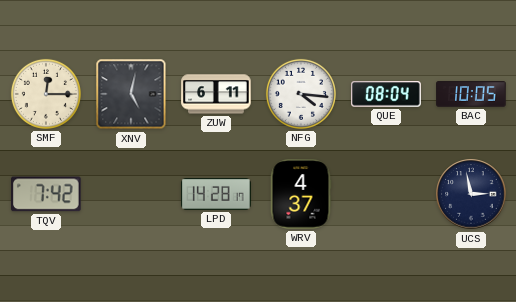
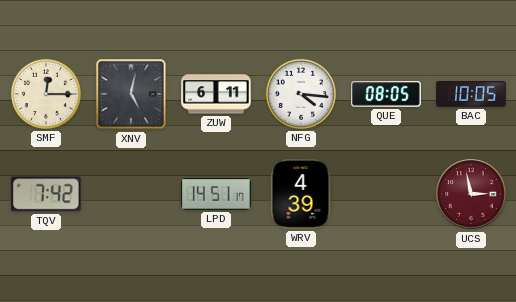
QUE: 08:04 -> 08:05 (386, 94)
LPD: 14:28 -> 14:51 (216, 194)
WRV: 4:37 -> 4:39 (301, 194)
UCS dial: navy -> burgundy (471, 194)
